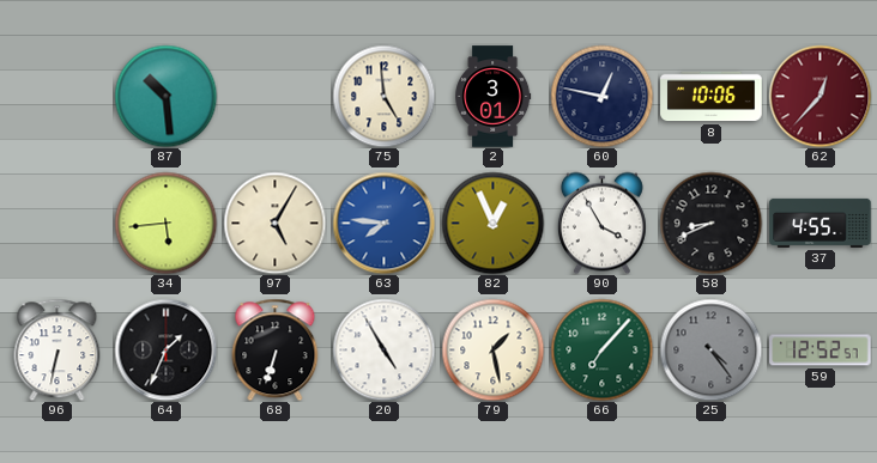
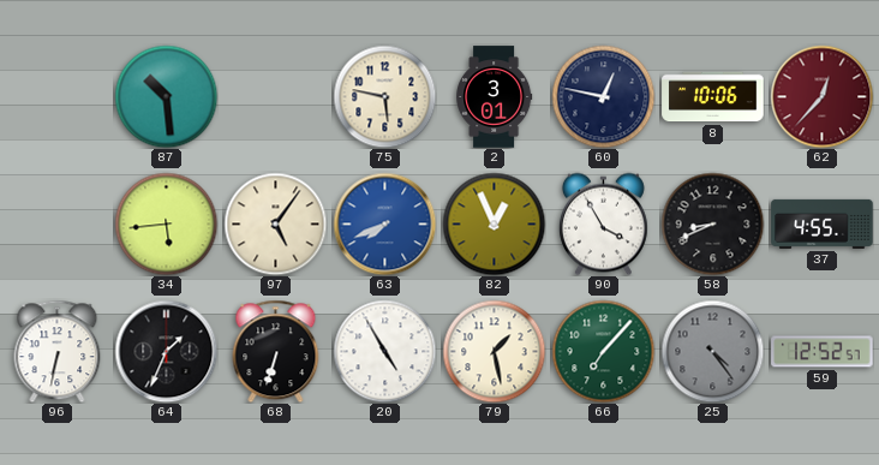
75: 4:59 -> 5:47 (384, 96)
97: 5:05 -> 5:06 (275, 223)
63: 7:46 -> 7:41 (384, 223)
